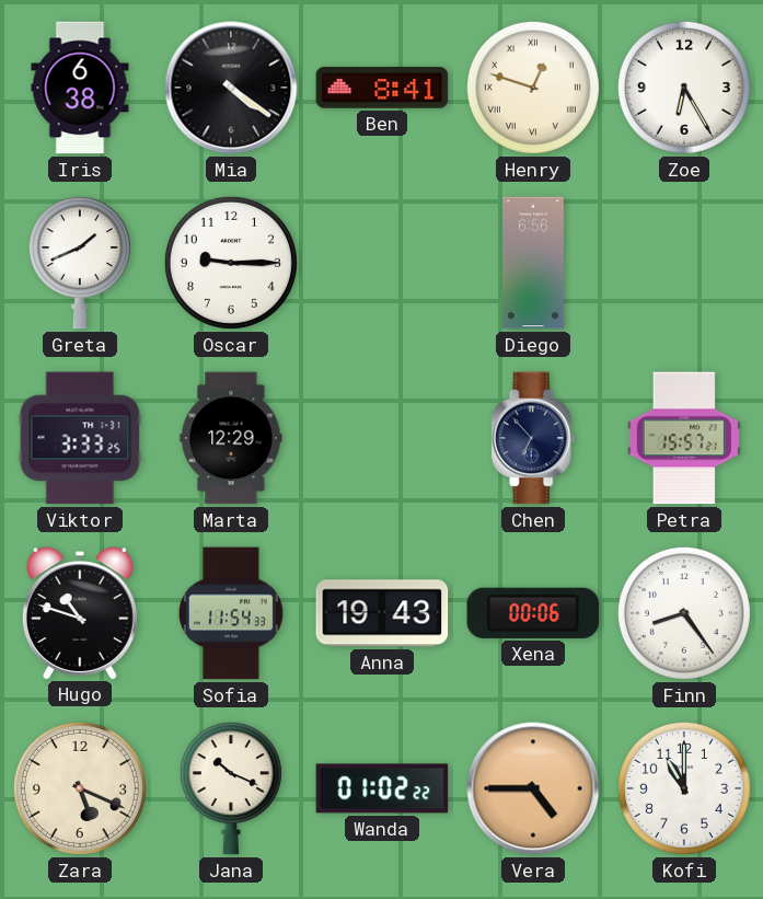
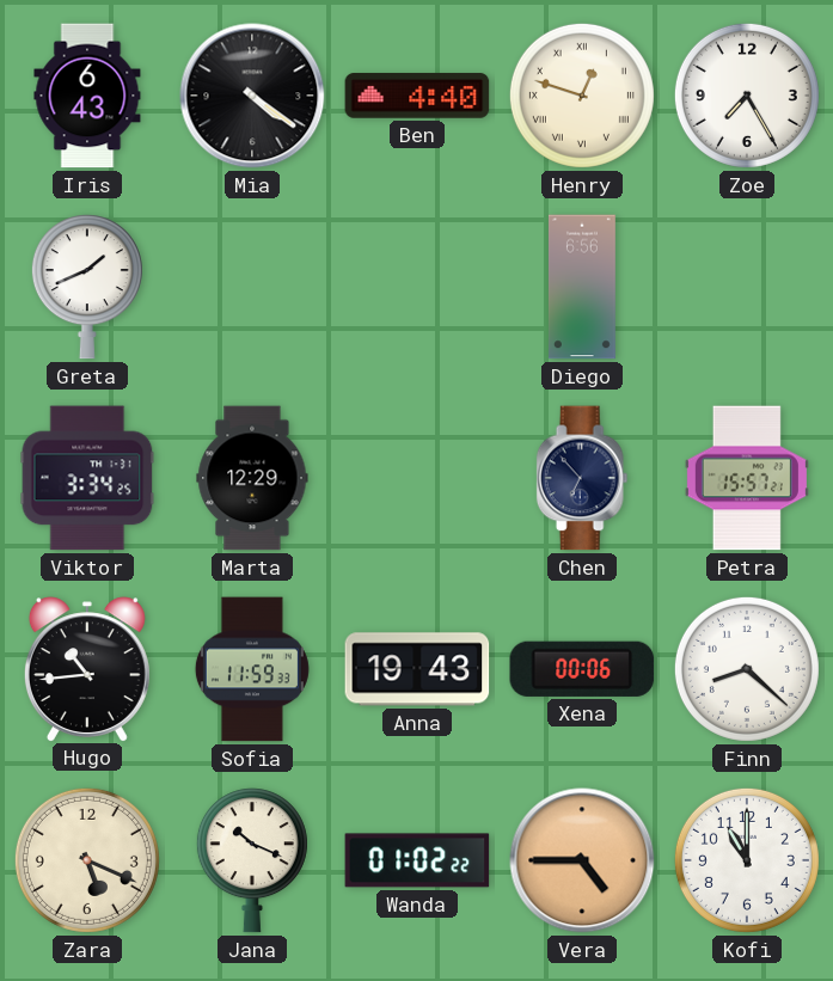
Iris: 6:38 -> 6:43 (87, 96)
Ben: 8:41 -> 4:40 (417, 96)
Zoe: 6:25 -> 7:25 (747, 96)
Oscar: 9:15 -> none (231, 263)
Viktor: 3:33 -> 3:34 (87, 478)
Hugo: 10:48 -> 10:44 (87, 669)
Sofia: 11:54 -> 11:59 (252, 669)
Finn: 8:24 -> 8:22 (747, 669)
